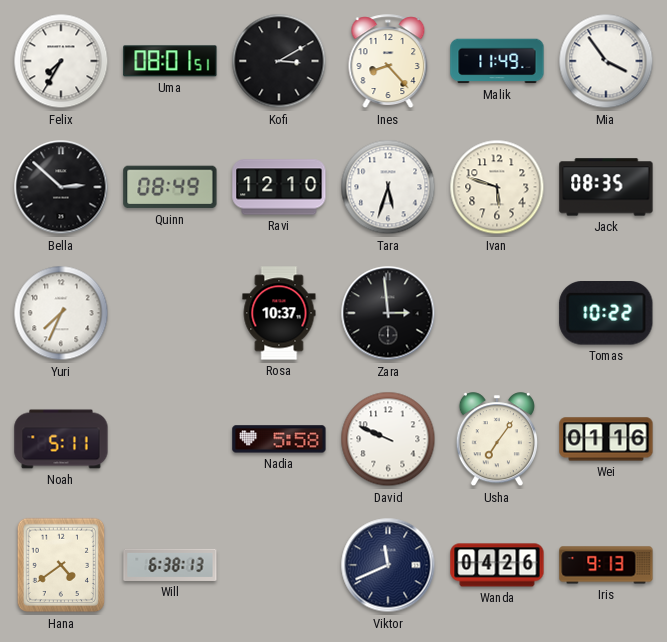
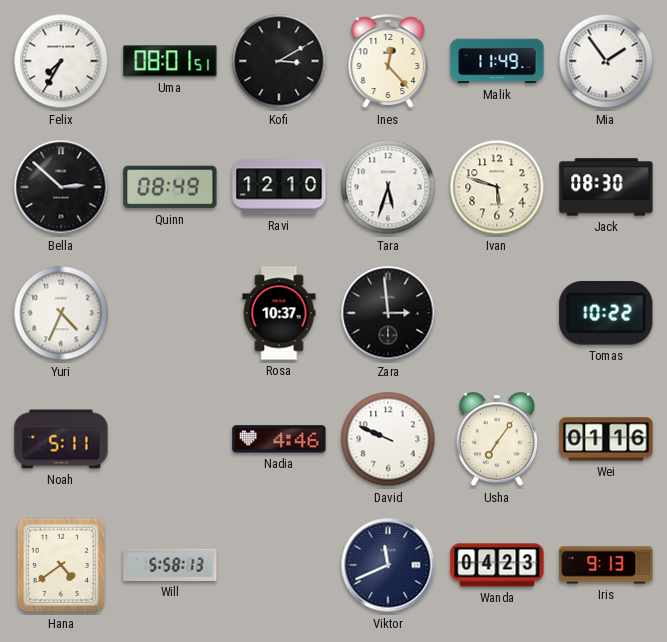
Ines: 8:23 -> 12:23 (388, 62)
Mia: 3:54 -> 1:54 (606, 61)
Jack: 08:35 -> 08:30 (606, 187)
Yuri: 7:34 -> 4:34 (61, 313)
Nadia: 5:58 -> 4:46 (279, 439)
Will: 6:38 -> 5:58 (170, 565)
Wanda: 04:26 -> 04:23 (497, 565)
